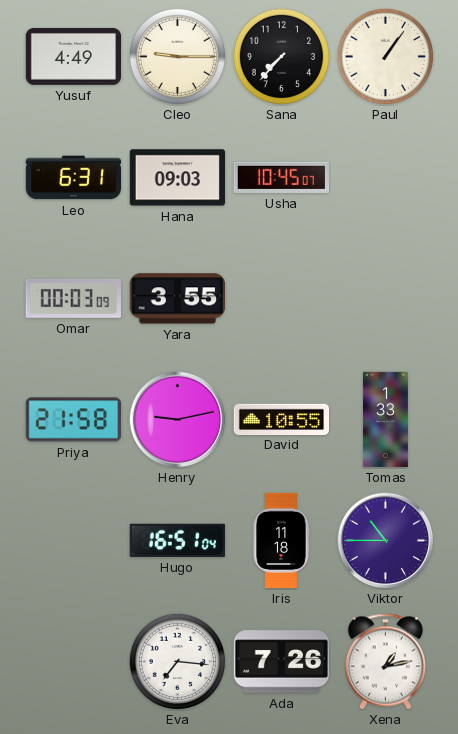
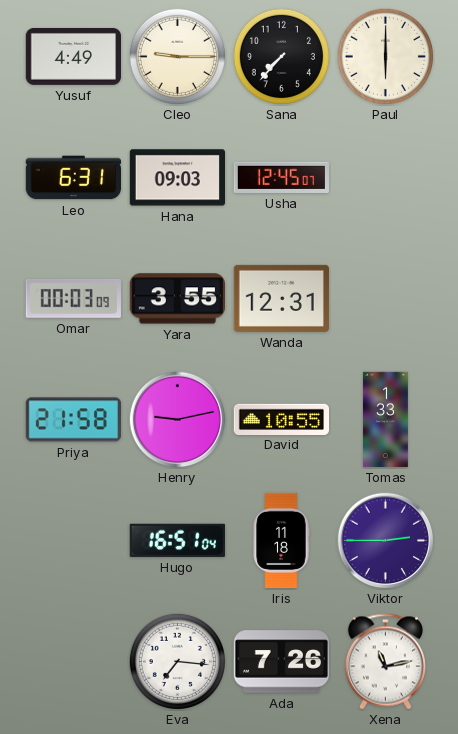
Paul: 1:06 -> 6:00 (385, 56)
Usha: 10:45 -> 12:45 (281, 177)
Wanda: none -> 12:31 (281, 298)
Viktor: 10:45 -> 2:45 (386, 541)
Xena: 1:13 -> 11:13 (385, 662)
